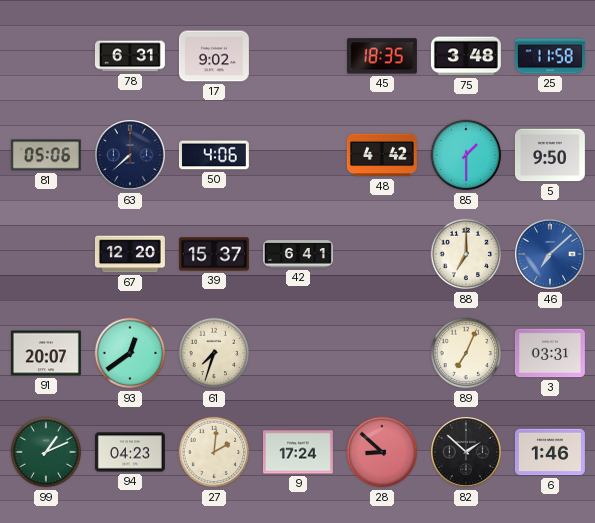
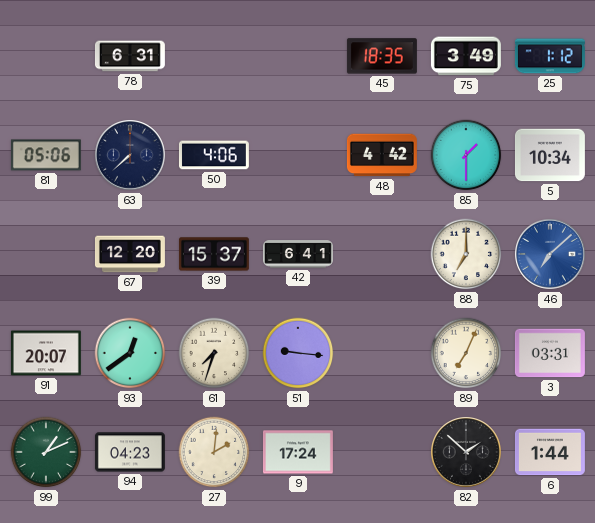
17: 9:02 -> none (214, 56)
75: 3:48 -> 3:49 (466, 56)
25: 11:58 -> 1:12 (550, 56)
5: 9:50 -> 10:34 (550, 155)
51: none -> 9:16 (298, 353)
28: 8:52 -> none (382, 452)
6: 1:46 -> 1:44 (550, 452)
